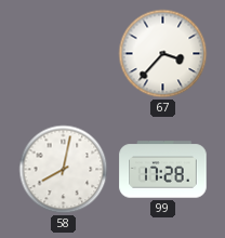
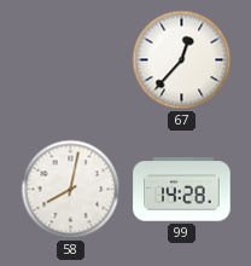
67: 3:37 -> 12:37 (182, 60)
99: 17:28 -> 14:28 (182, 190)
